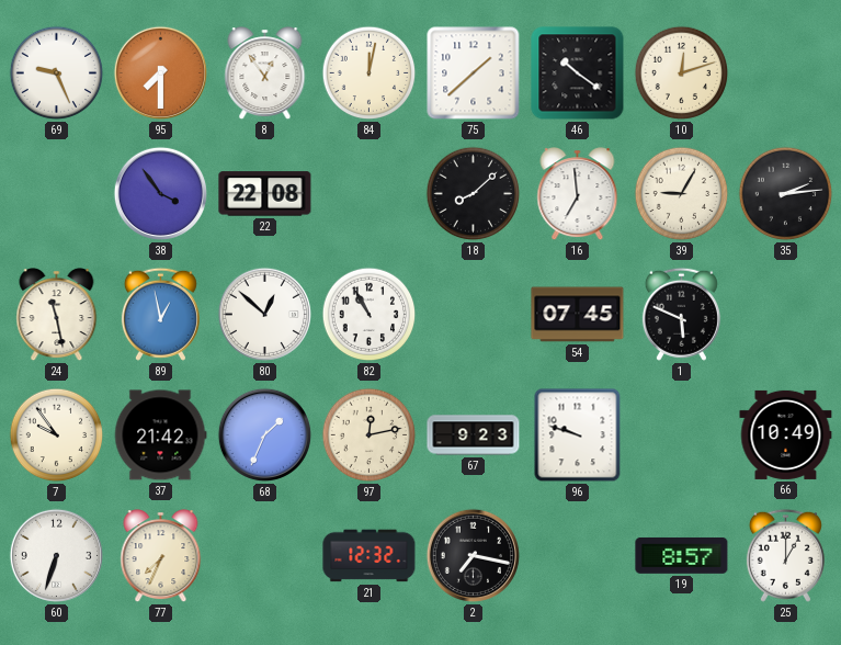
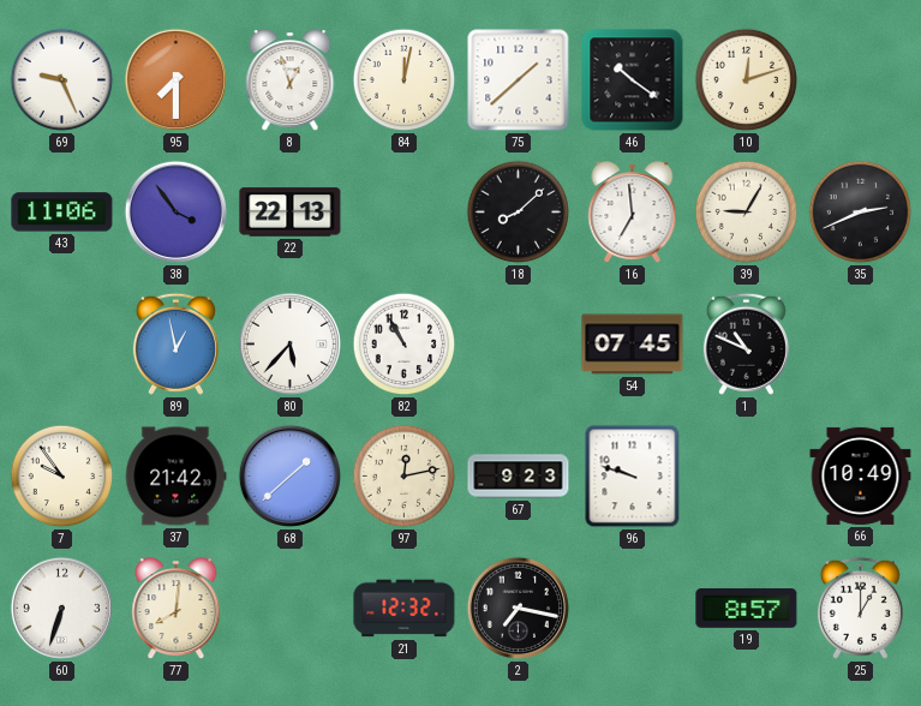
8: 12:54 -> 12:57 (291, 80)
43: none -> 11:06 (62, 213)
22: 22:08 -> 22:13 (291, 213)
35: 2:14 -> 2:41 (861, 213)
24: 11:28 -> none (57, 315)
80: 12:52 -> 5:37 (289, 343)
1: 5:49 -> 10:49 (746, 343)
68: 1:34 -> 1:38 (289, 475)
77: 7:34 -> 8:01 (177, 609)
